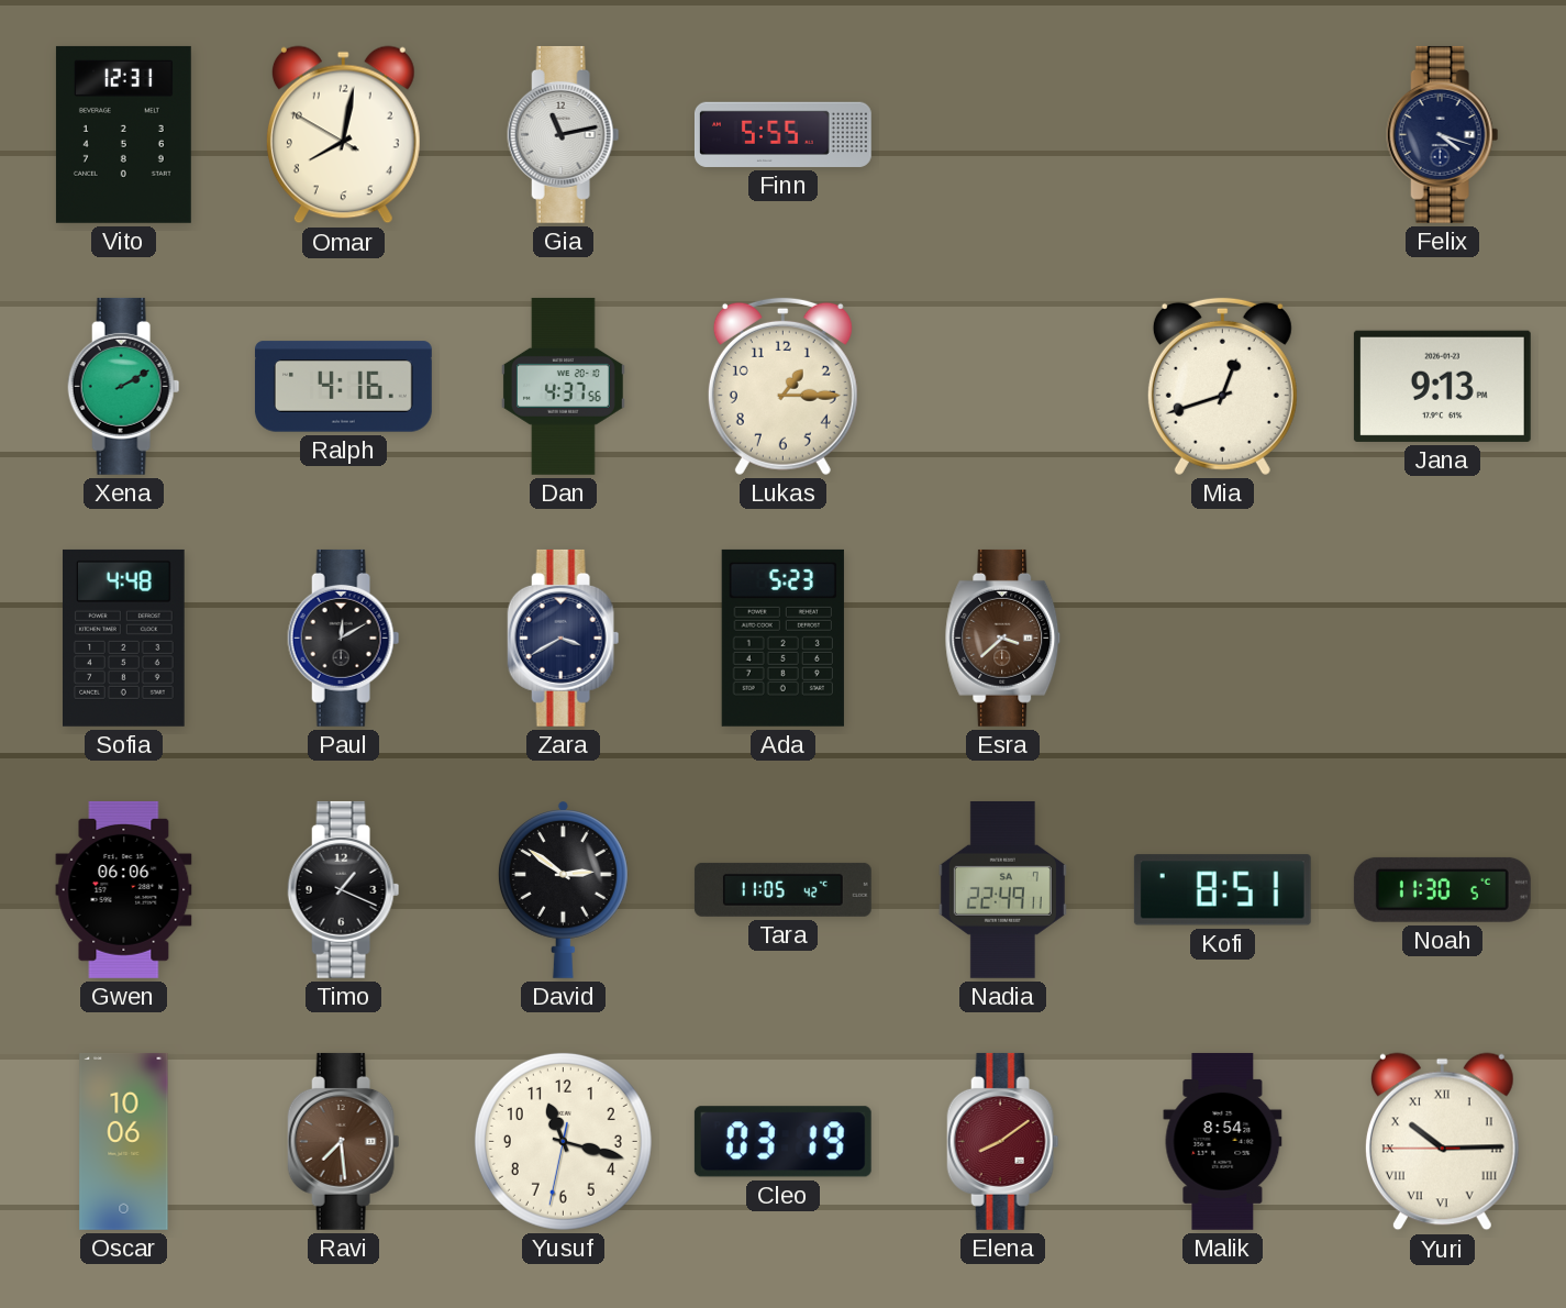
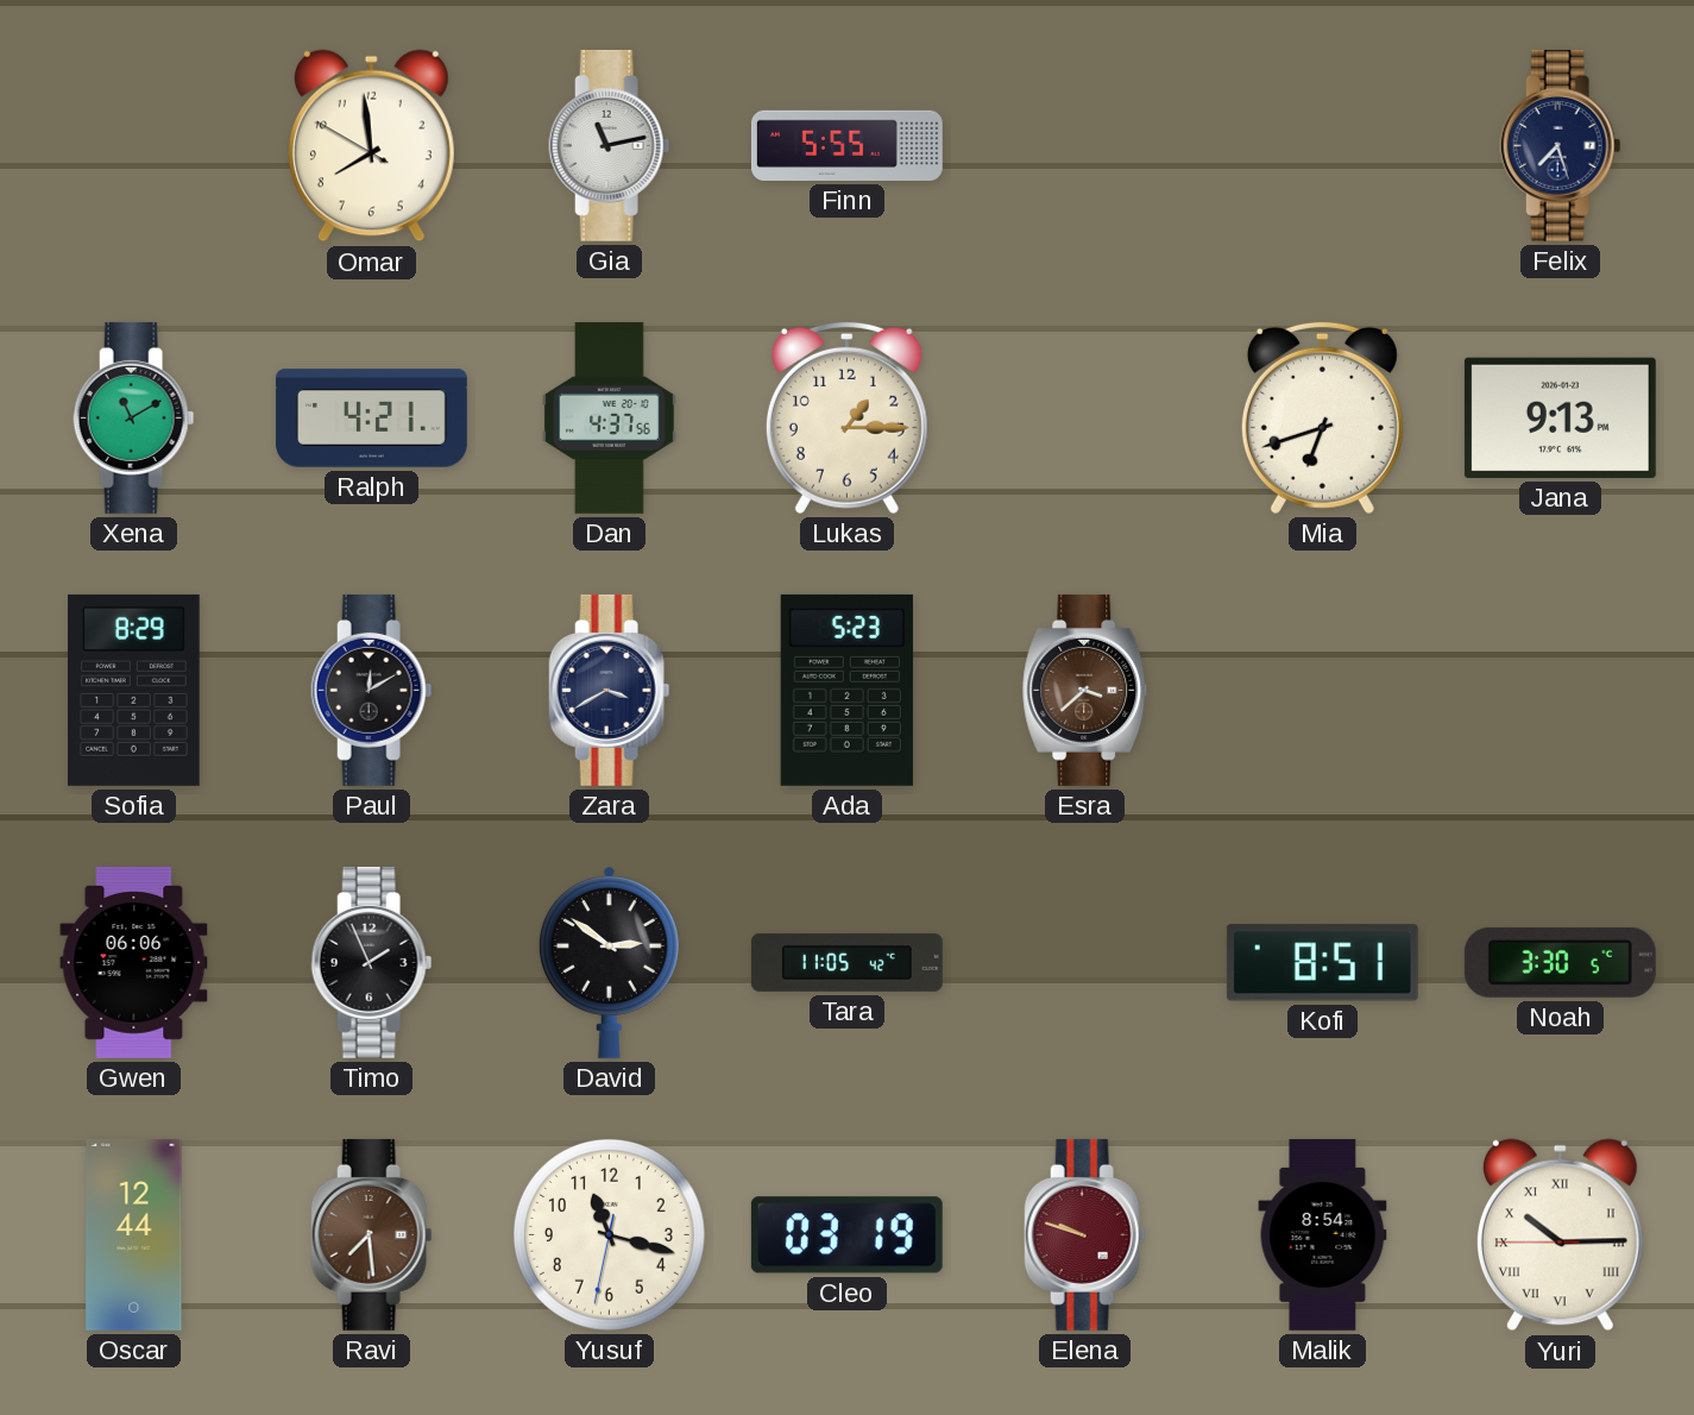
Vito: 12:31 -> none (123, 134)
Omar: 8:01 -> 7:58 (371, 146)
Felix: 4:18 -> 7:27 (1561, 145)
Xena: 2:10 -> 11:10 (134, 417)
Ralph: 4:16 -> 4:21 (371, 419)
Mia: 12:42 -> 6:42 (1322, 417)
Sofia: 4:48 -> 8:29 (134, 690)
Timo: 1:19 -> 1:56 (372, 962)
Nadia: 22:49 -> none (1002, 889)
Noah: 11:30 -> 3:30 (1560, 962)
Oscar: 10:06 -> 12:44 (134, 1234)
Elena: 8:09 -> 9:48 (1085, 1234)
